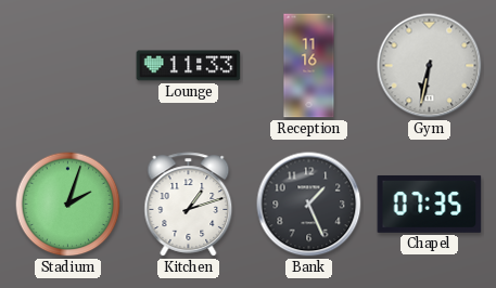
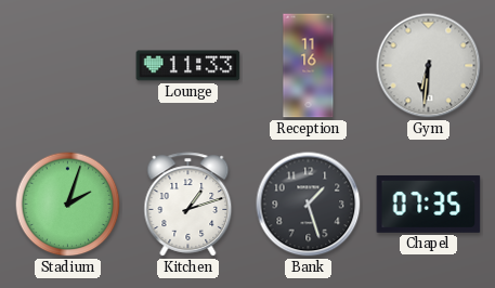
Gym: 6:32 -> 6:31 (429, 66)
Bank: 1:26 -> 1:27 (309, 205)
